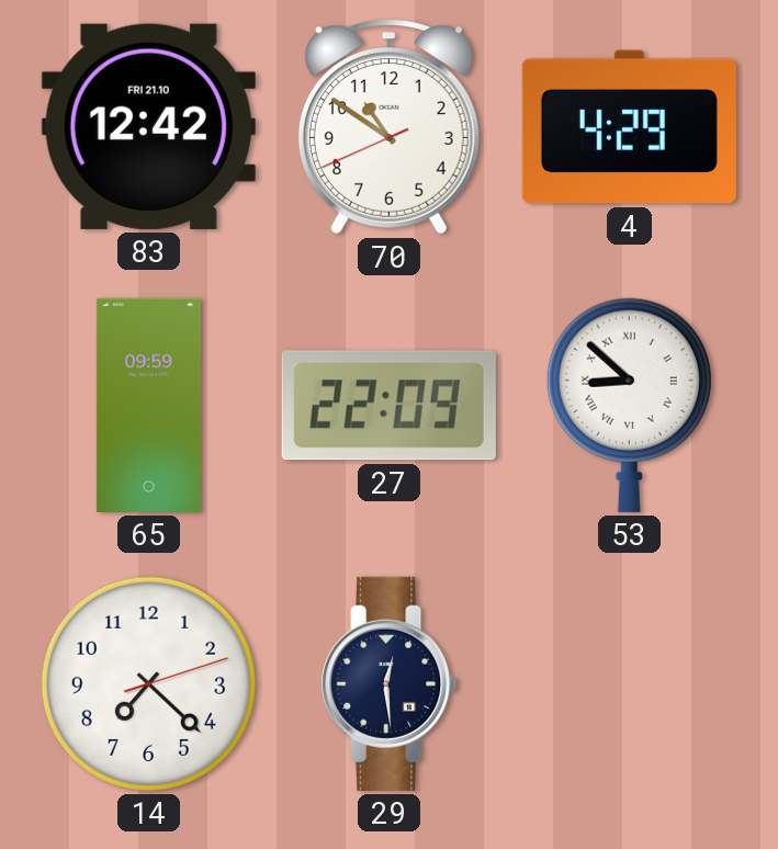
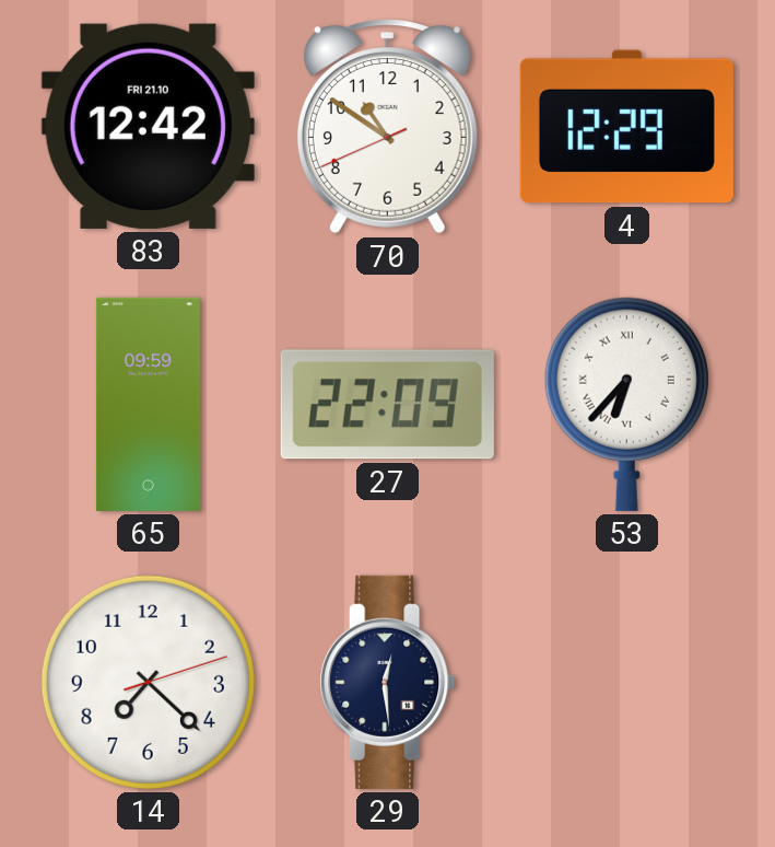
4: 4:29 -> 12:29 (626, 127)
53: 8:52 -> 6:37 (626, 404)
